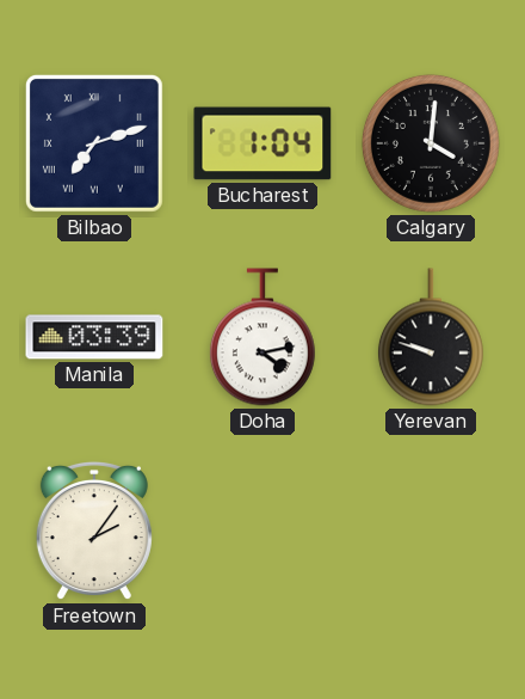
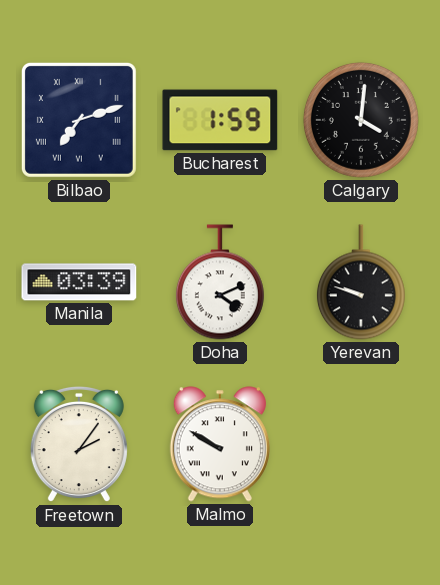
Bucharest: 1:04 -> 1:59 (220, 120)
Doha: 4:13 -> 4:11 (220, 282)
Malmo: none -> 9:50 (220, 444)
